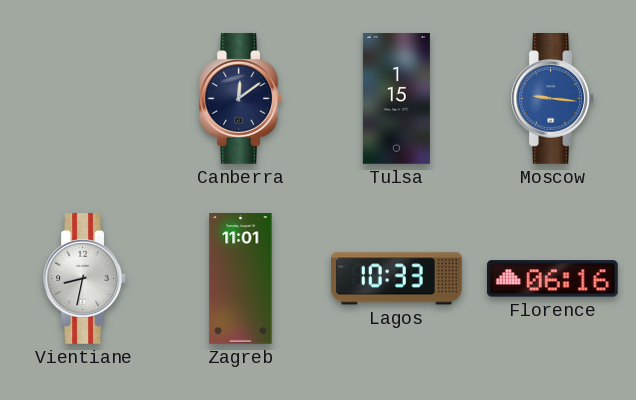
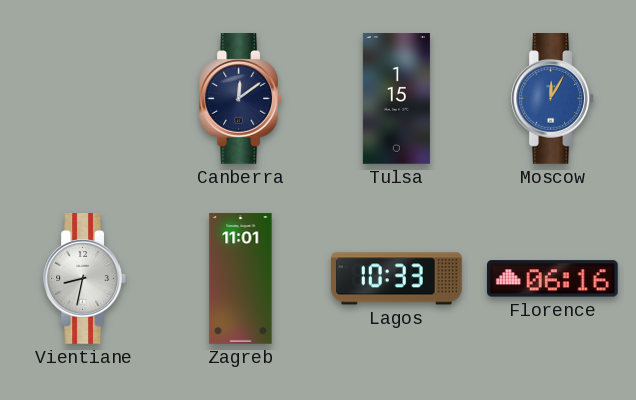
Moscow: 9:16 -> 12:05 (552, 99)
